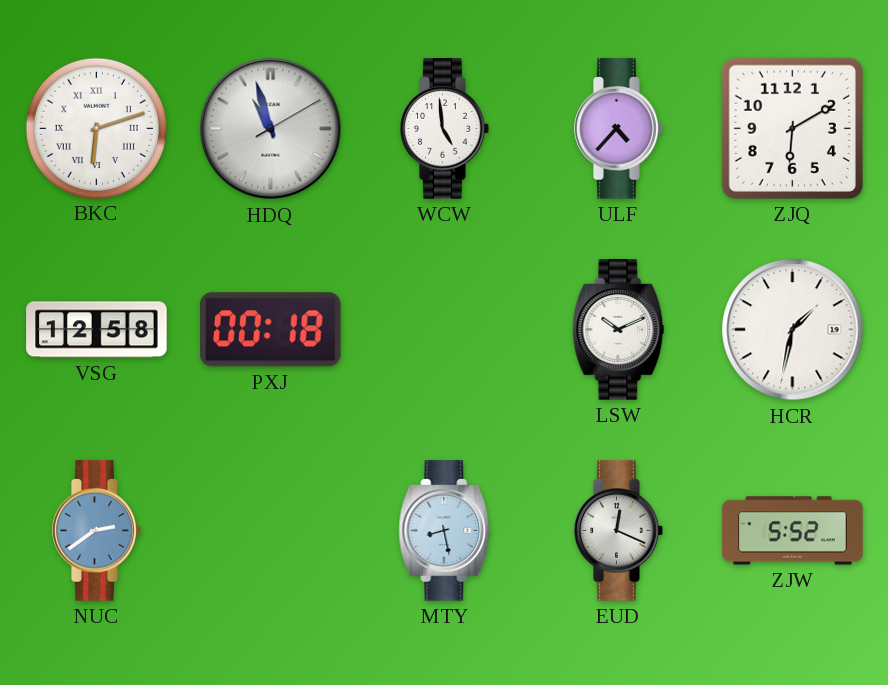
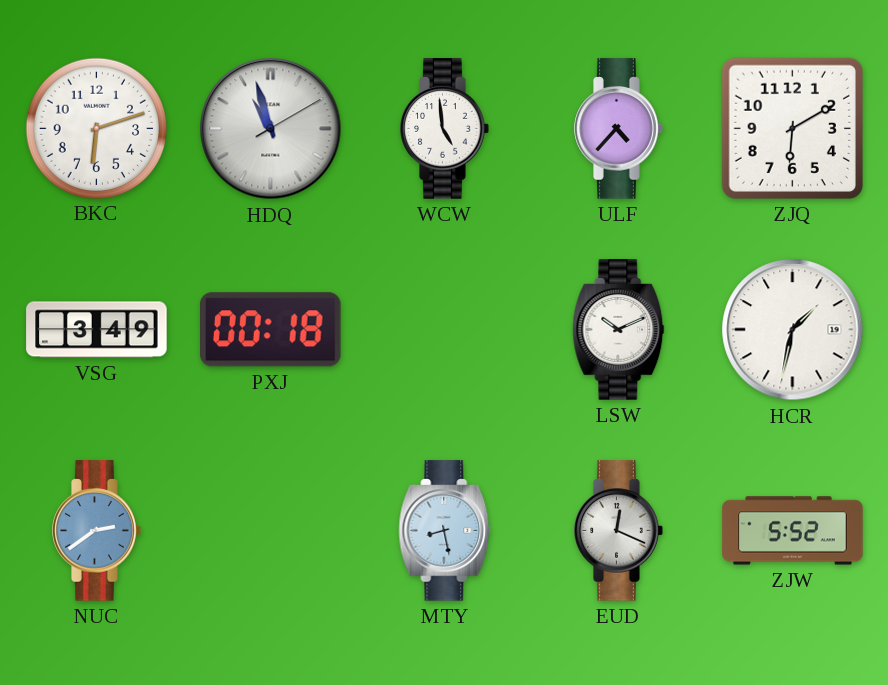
BKC numerals: Roman -> Arabic (96, 128)
VSG: 12:58 -> 3:49 (97, 330)
